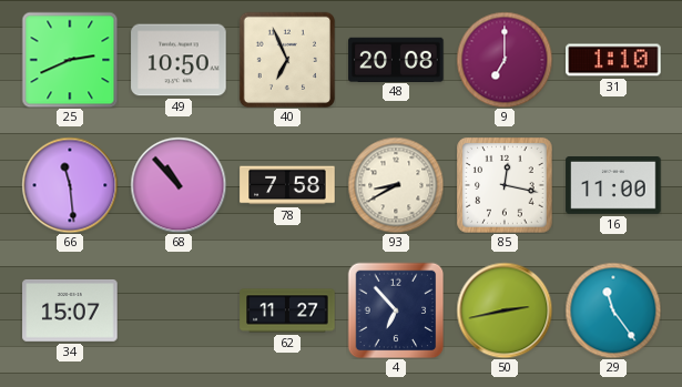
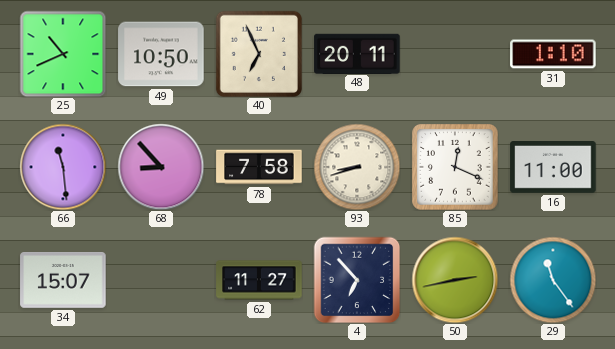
25: 2:41 -> 10:41 (63, 54)
48: 20:08 -> 20:11 (357, 53)
9: 7:00 -> none (505, 60)
68: 10:53 -> 8:53 (161, 167)
93: 8:40 -> 8:42 (357, 167)
85: 12:17 -> 12:19 (455, 167)
